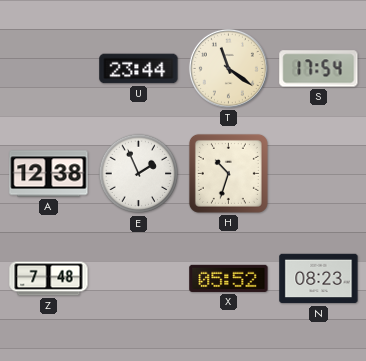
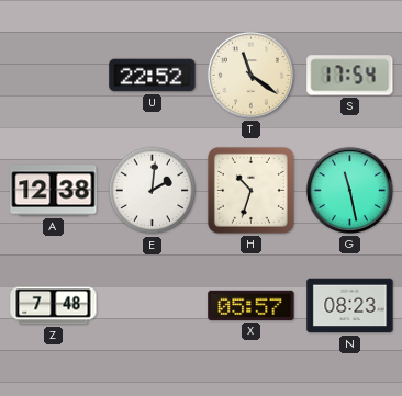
U: 23:44 -> 22:52 (153, 76)
E: 1:56 -> 2:01 (153, 191)
G: none -> 11:28 (349, 190)
X: 05:52 -> 05:57 (252, 305)
